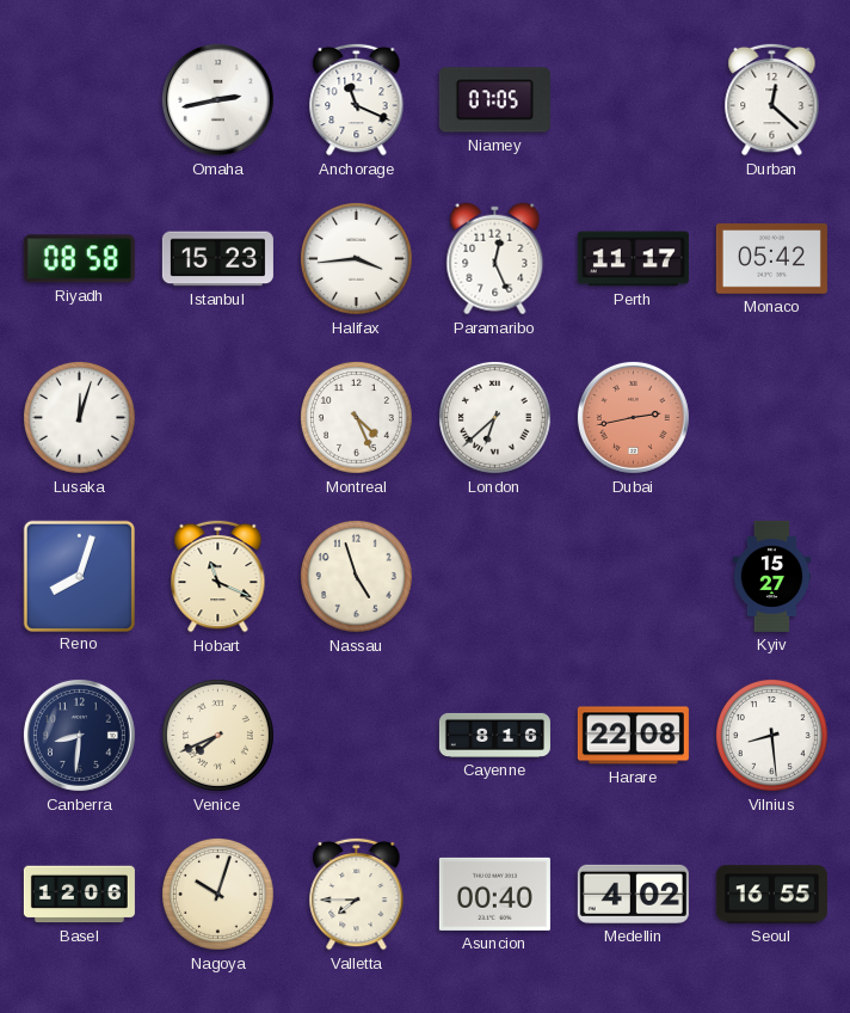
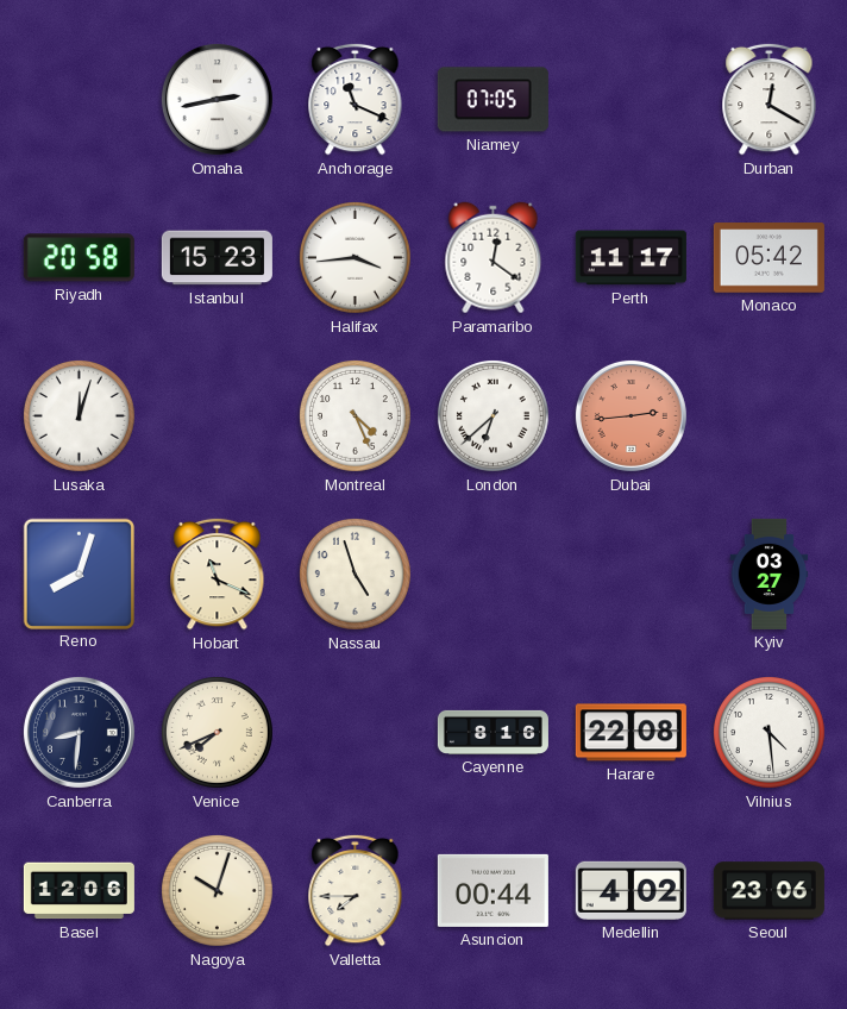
Durban: 12:22 -> 12:20 (770, 99)
Riyadh: 08:58 -> 20:58 (79, 258)
Paramaribo: 12:26 -> 12:21 (494, 258)
Dubai: 2:43 -> 2:44 (630, 415)
Kyiv: 15:27 -> 03:27 (770, 574)
Vilnius: 8:29 -> 4:29 (770, 733)
Asuncion: 00:40 -> 00:44 (492, 890)
Seoul: 16:55 -> 23:06 (768, 891)
